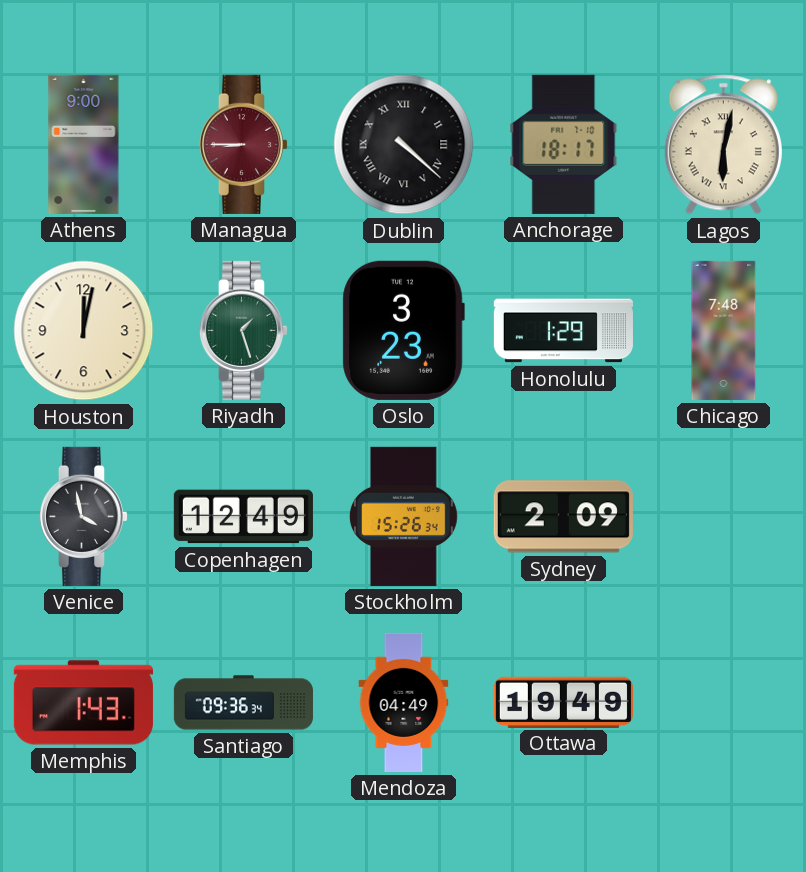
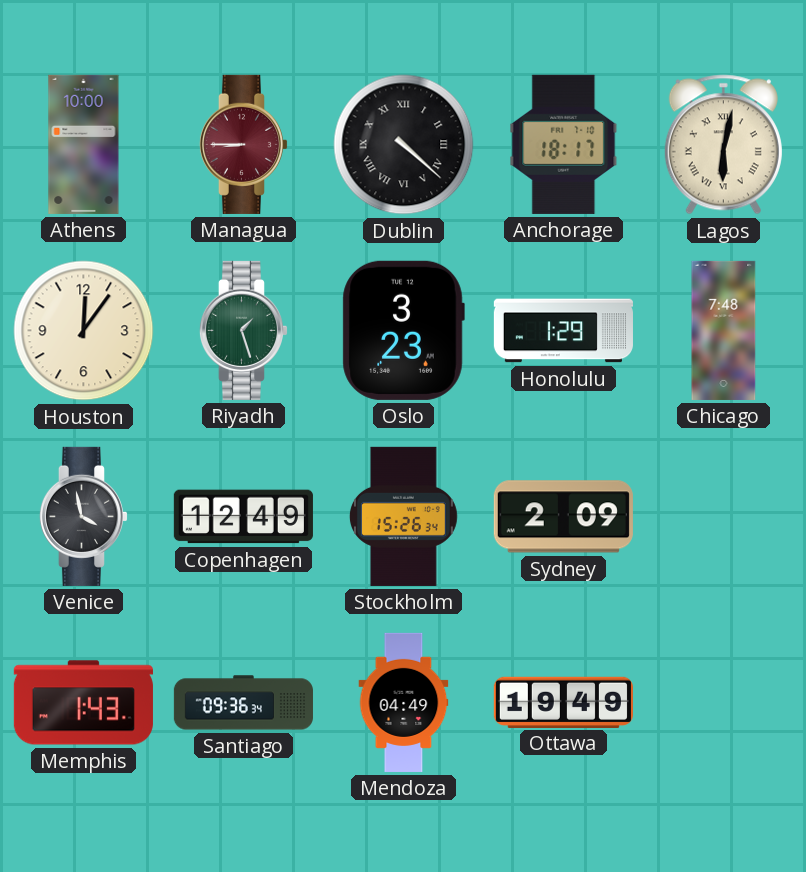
Athens: 9:00 -> 10:00 (84, 144)
Houston: 12:02 -> 12:06 (84, 331)
